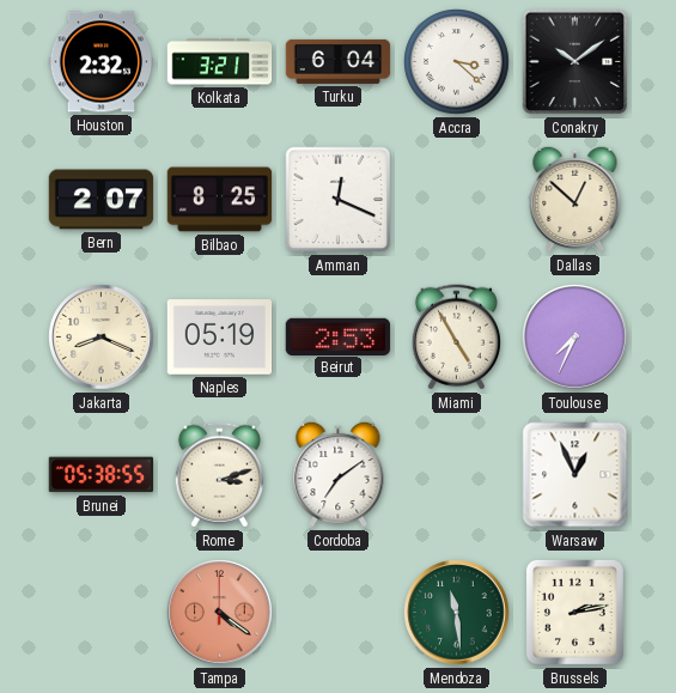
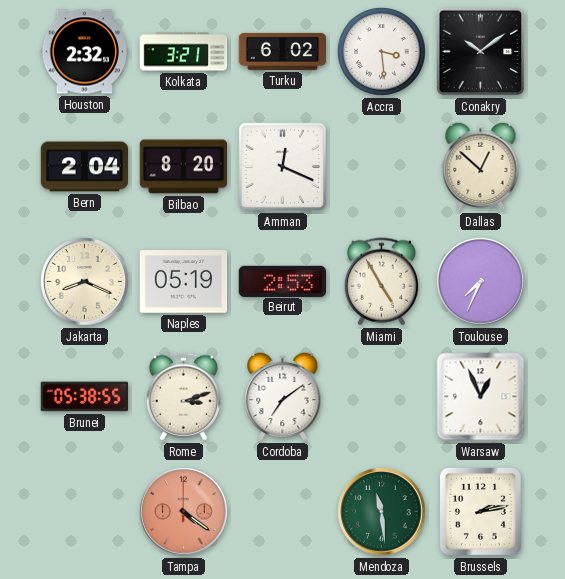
Turku: 6:04 -> 6:02 (283, 51)
Accra: 3:22 -> 3:29 (382, 52)
Bern: 2:07 -> 2:04 (85, 167)
Bilbao: 8:25 -> 8:20 (184, 167)
